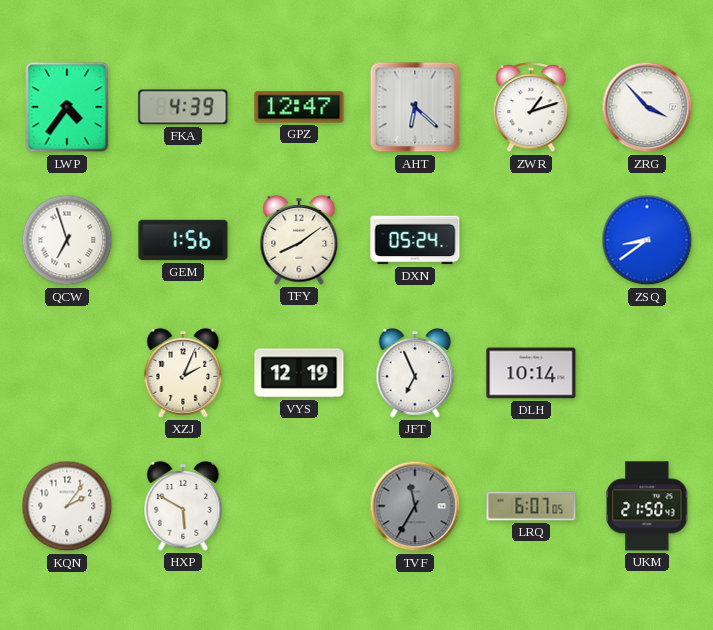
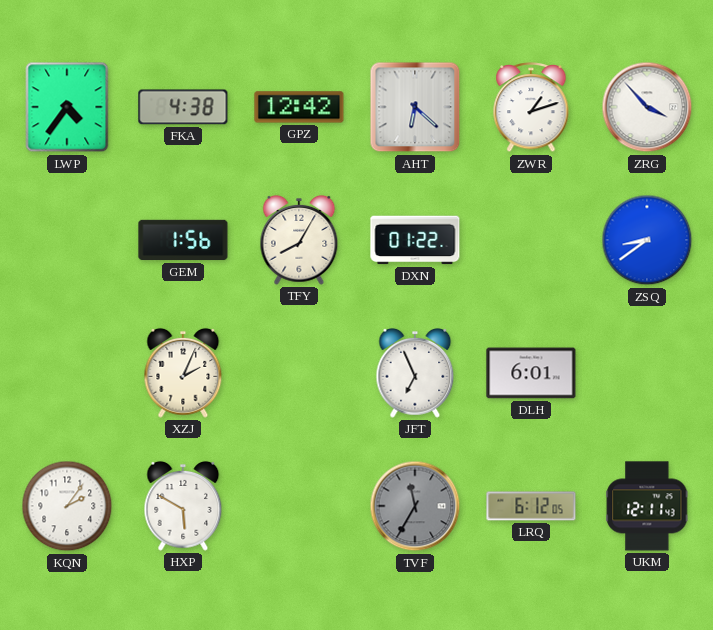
FKA: 4:39 -> 4:38 (183, 107)
GPZ: 12:47 -> 12:42 (299, 107)
QCW: 6:57 -> none (67, 240)
TFY: 8:09 -> 8:05 (299, 240)
DXN: 05:24 -> 01:22 (415, 240)
VYS: 12:19 -> none (299, 373)
DLH: 10:14 -> 6:01 (531, 373)
LRQ: 6:07 -> 6:12 (531, 506)
UKM: 21:50 -> 12:11 (647, 506)
